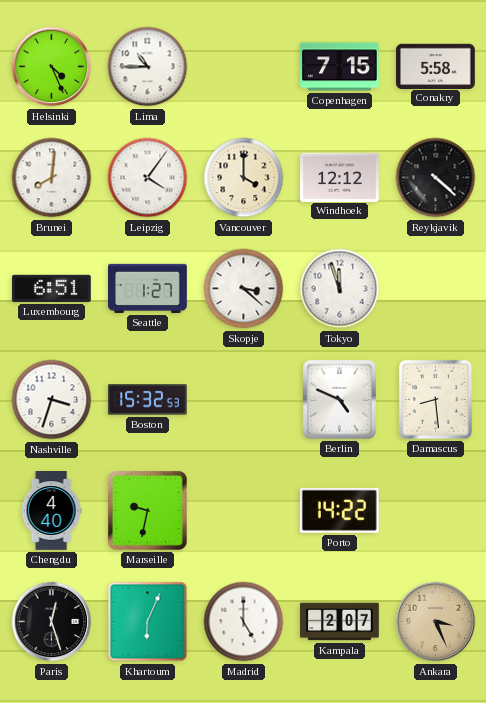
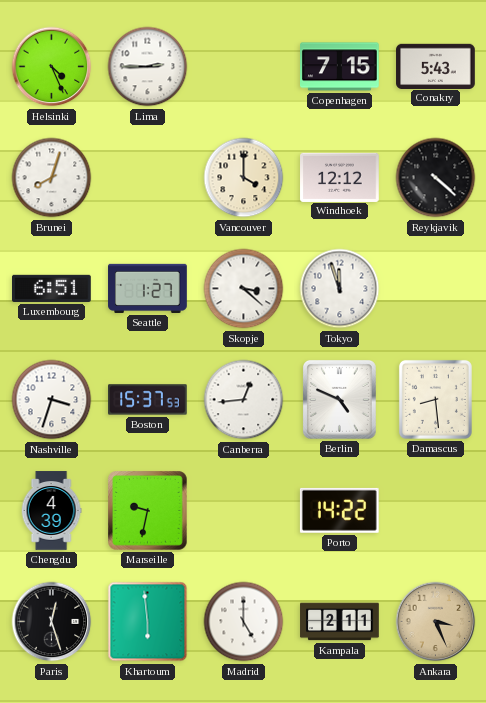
Lima: 10:45 -> 2:45 (148, 67)
Conakry: 5:58 -> 5:43 (436, 66)
Brunei: 8:01 -> 8:03 (52, 178)
Leipzig: 4:06 -> none (148, 178)
Boston: 15:32 -> 15:37 (148, 400)
Canberra: none -> 12:44 (244, 400)
Chengdu: 4:40 -> 4:39 (51, 511)
Khartoum: 6:04 -> 5:59 (148, 622)
Kampala: 2:07 -> 2:11 (340, 622)
